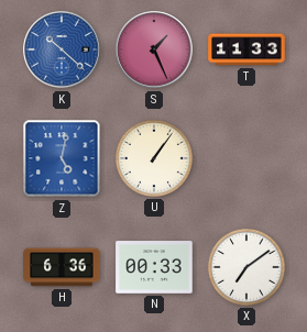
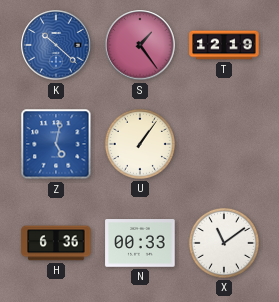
S: 1:26 -> 1:24 (140, 45)
T: 11:33 -> 12:19 (224, 45)
X: 7:09 -> 11:09 (224, 243)
